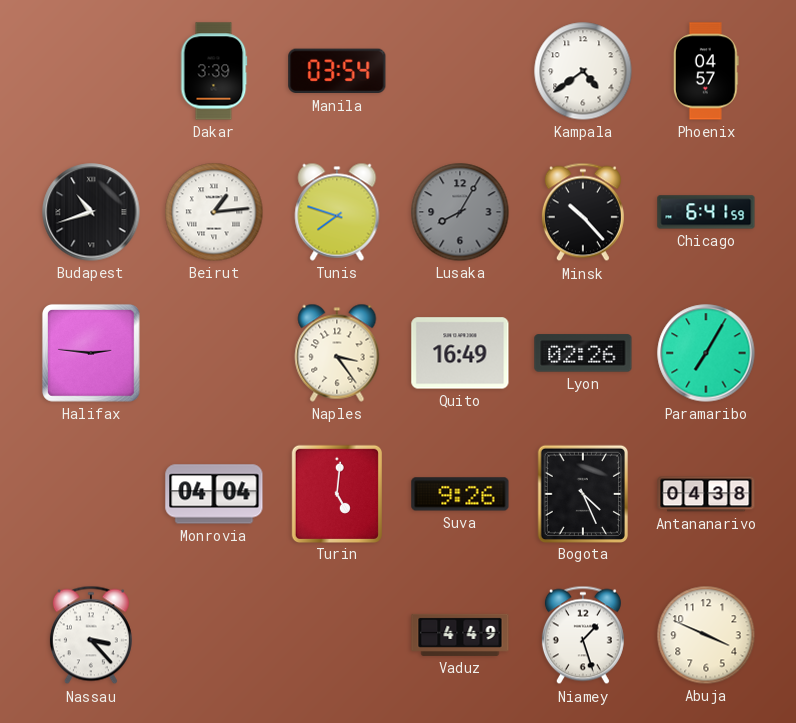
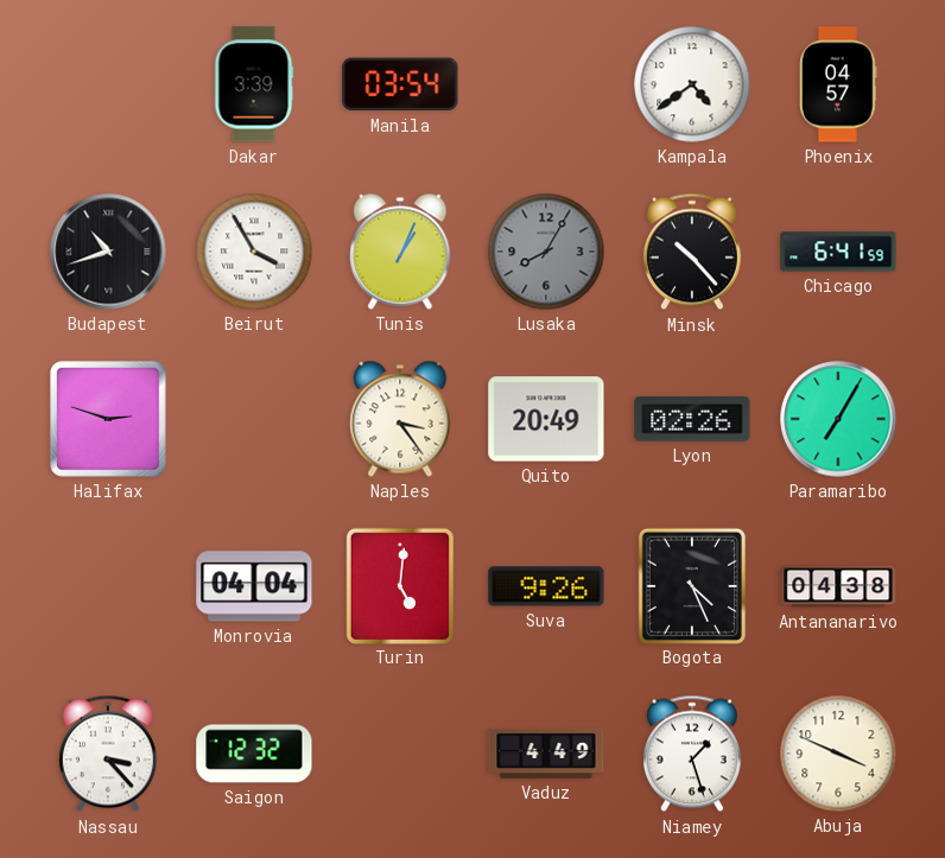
Beirut: 1:14 -> 3:55 (254, 252)
Tunis: 7:48 -> 1:04 (400, 252)
Halifax: 2:46 -> 2:48 (108, 419)
Quito: 16:49 -> 20:49 (546, 419)
Saigon: none -> 12:32 (254, 754)
